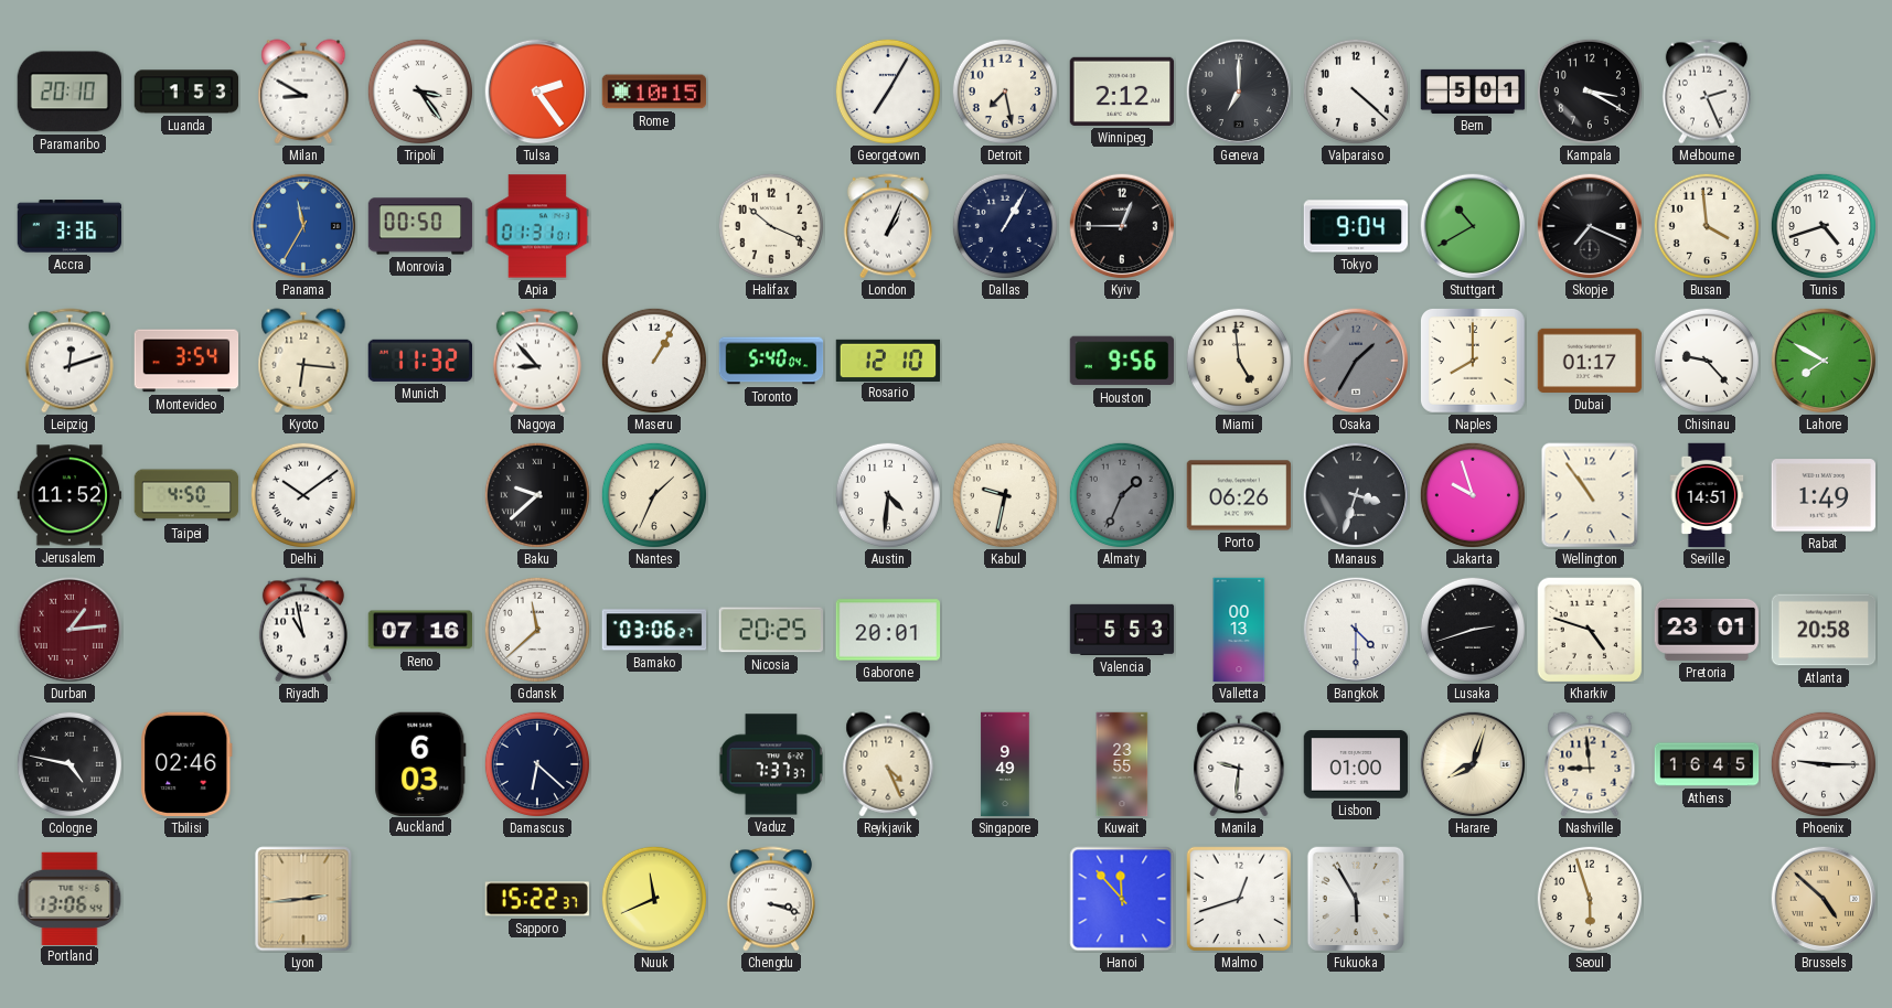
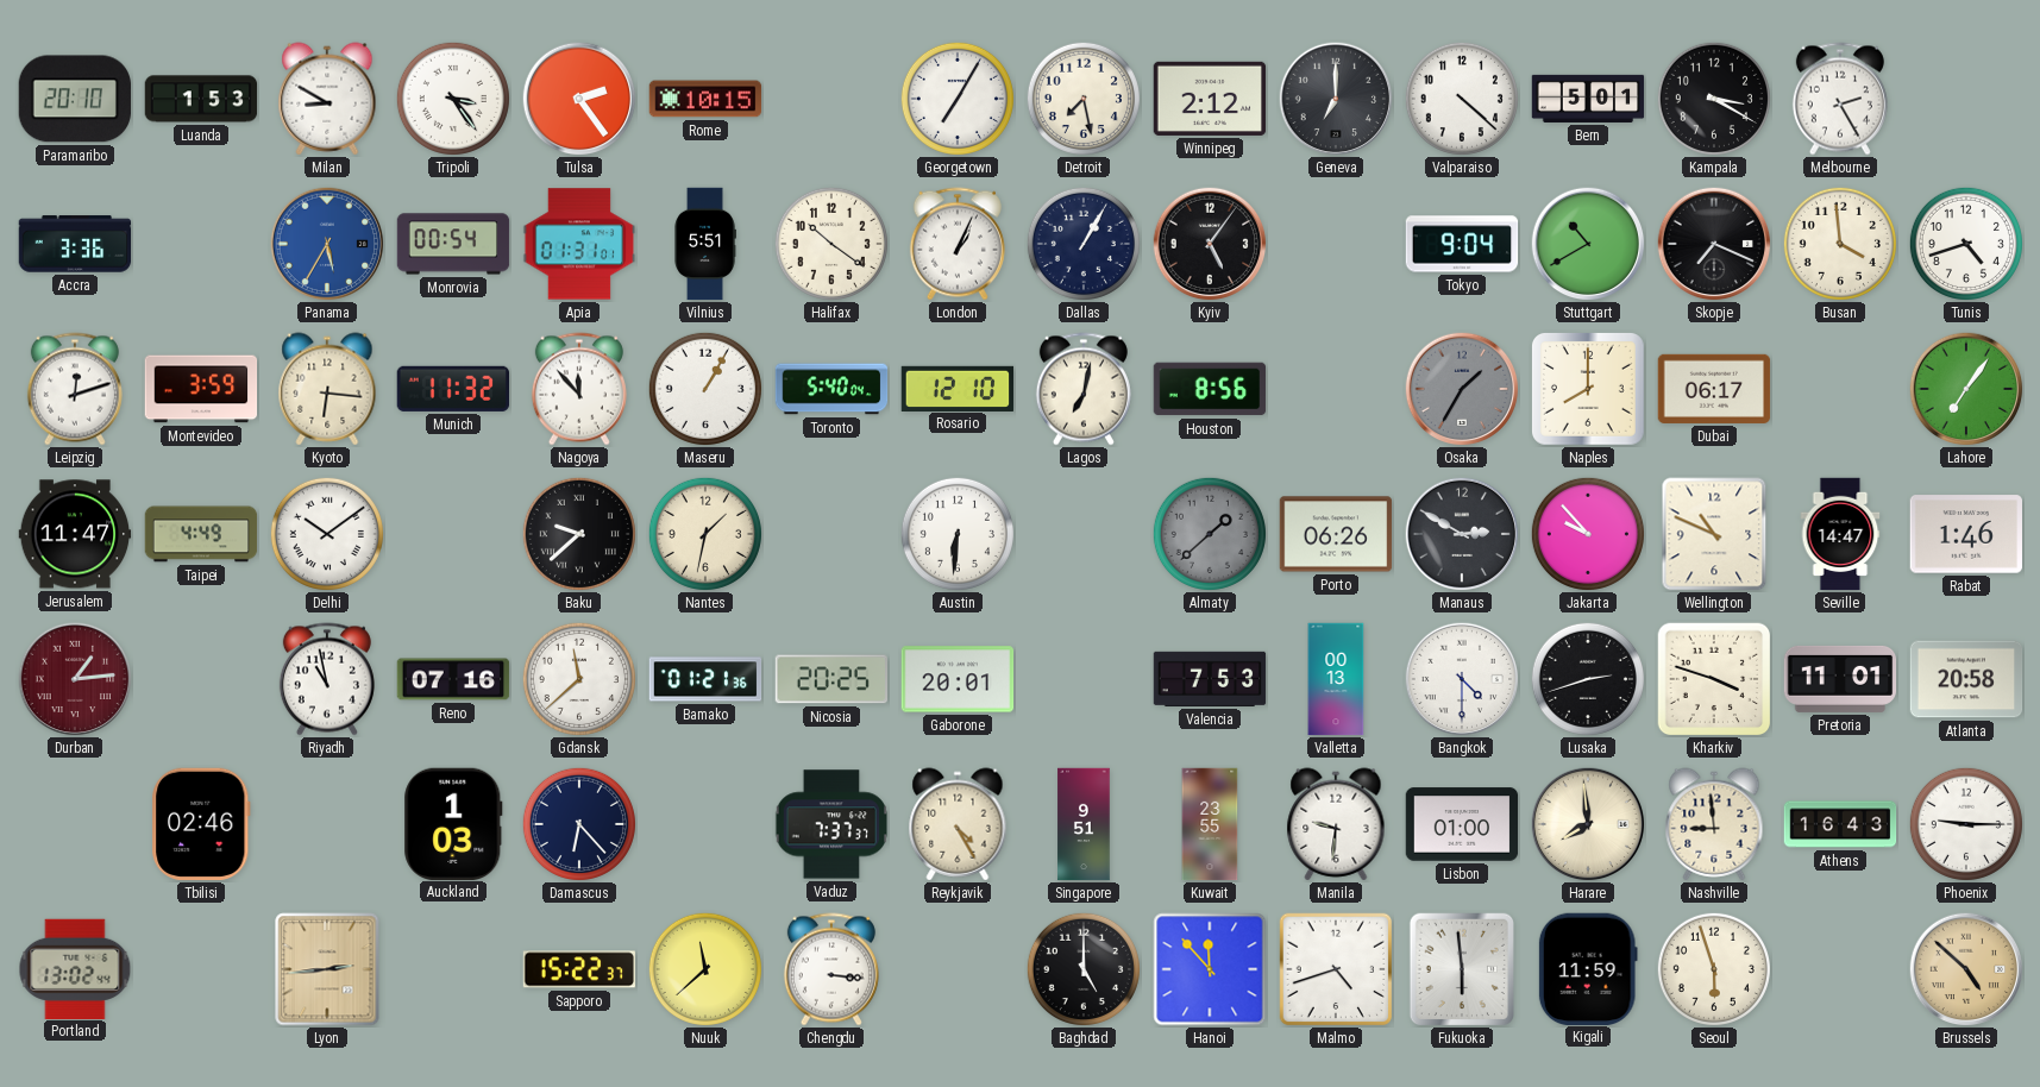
Melbourne: 2:26 -> 2:25 (1840, 99)
Panama: 11:35 -> 5:35 (327, 244)
Monrovia: 00:50 -> 00:54 (453, 244)
Vilnius: none -> 5:51 (705, 244)
Halifax: 10:19 -> 10:21 (831, 244)
Kyiv: 12:45 -> 5:06 (1210, 244)
Montevideo: 3:54 -> 3:59 (201, 389)
Nagoya: 8:53 -> 11:53 (579, 389)
Lagos: none -> 7:02 (1084, 389)
Houston: 9:56 -> 8:56 (1210, 389)
Miami: 4:59 -> none (1239, 361)
Dubai: 01:17 -> 06:17 (1714, 389)
Chisinau: 9:23 -> none (1707, 361)
Lahore: 7:50 -> 7:06 (1966, 389)
Jerusalem: 11:52 -> 11:47 (75, 534)
Taipei: 4:50 -> 4:49 (201, 534)
Nantes: 1:34 -> 1:32 (705, 534)
Austin: 4:31 -> 6:31 (958, 534)
Kabul: 9:32 -> none (1005, 495)
Almaty: 1:34 -> 1:38 (1210, 534)
Manaus: 3:33 -> 2:50 (1462, 534)
Jakarta: 9:57 -> 9:53 (1588, 534)
Wellington: 10:54 -> 10:49 (1714, 534)
Seville: 14:51 -> 14:47 (1840, 534)
Rabat: 1:49 -> 1:46 (1966, 534)
Bamako: 03:06 -> 01:21 (705, 679)
Valencia: 5:53 -> 7:53 (1210, 679)
Kharkiv: 4:48 -> 3:48 (1714, 679)
Pretoria: 23:01 -> 11:01 (1840, 679)
Cologne: 4:47 -> none (70, 764)
Auckland: 6:03 -> 1:03 (453, 823)
Damascus: 6:22 -> 6:23 (579, 824)
Reykjavik: 4:26 -> 4:25 (958, 824)
Singapore: 9:49 -> 9:51 (1084, 824)
Harare: 8:03 -> 7:59 (1588, 824)
Athens: 16:45 -> 16:43 (1840, 824)
Portland: 13:06 -> 13:02 (75, 968)
Nuuk: 11:41 -> 11:38 (705, 969)
Chengdu: 3:18 -> 3:16 (831, 969)
Baghdad: none -> 5:00 (1084, 969)
Malmo: 12:42 -> 4:42 (1336, 969)
Fukuoka: 5:55 -> 5:59 (1461, 968)
Kigali: none -> 11:59 (1588, 968)
